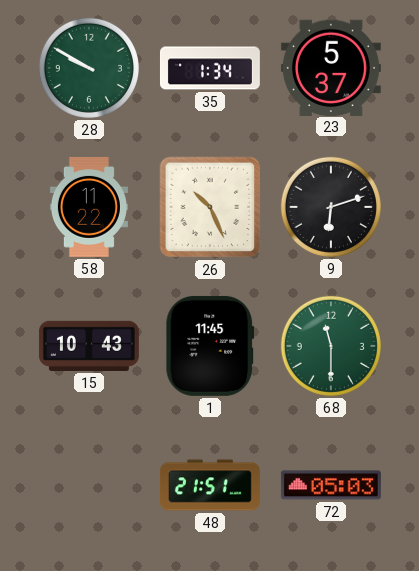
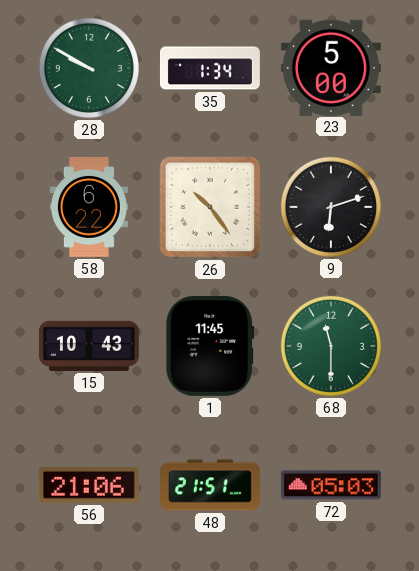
23: 5:37 -> 5:00 (331, 67)
58: 11:22 -> 6:22 (89, 207)
26: 10:26 -> 10:24 (210, 207)
56: none -> 21:06 (89, 485)
